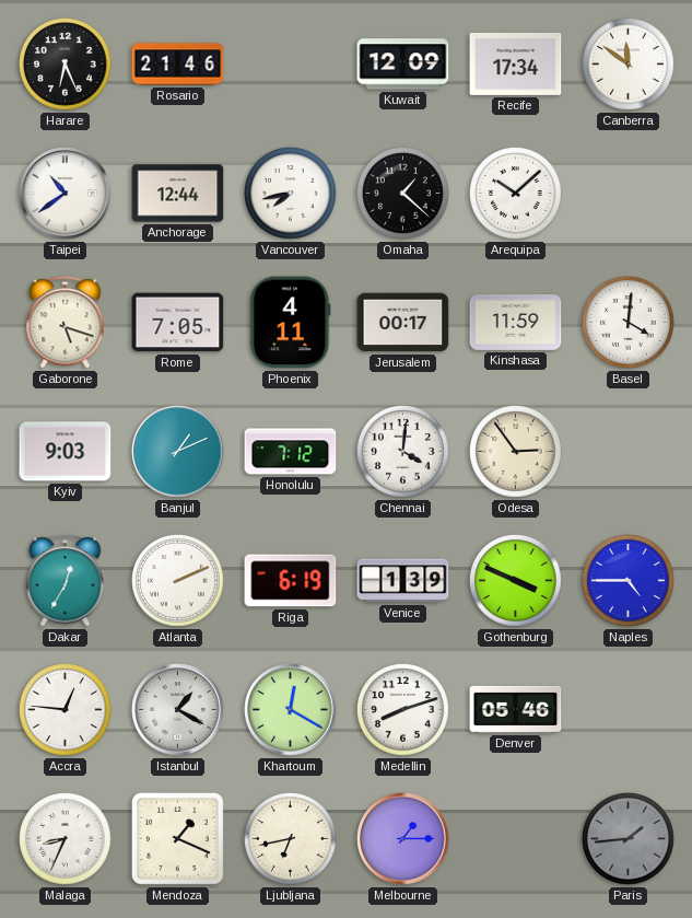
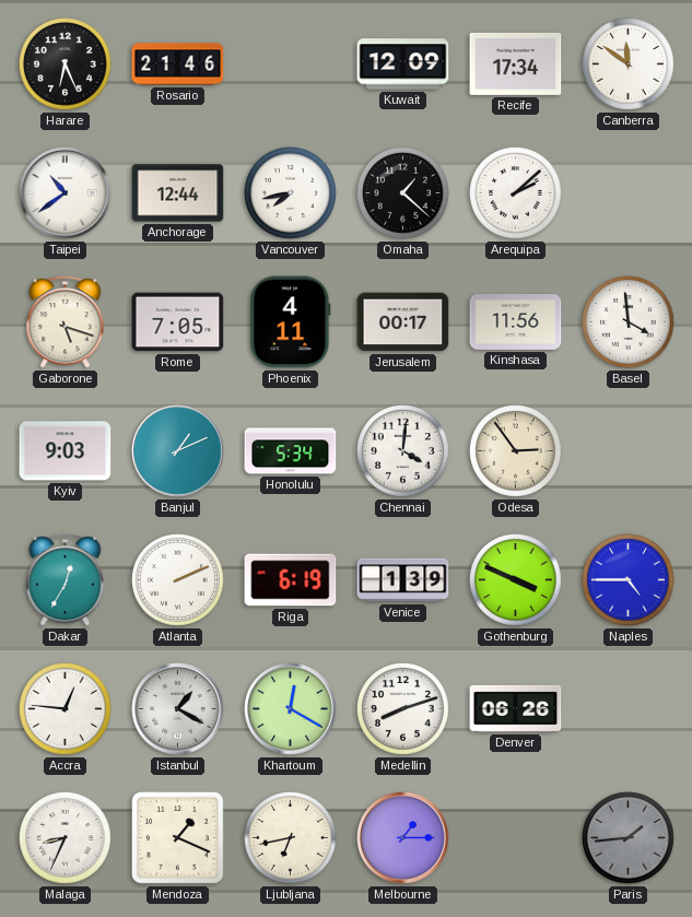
Arequipa: 10:08 -> 2:08 (516, 193)
Kinshasa: 11:59 -> 11:56 (516, 322)
Basel: 4:01 -> 3:59 (629, 322)
Honolulu: 7:12 -> 5:34 (291, 451)
Denver: 05:46 -> 06:26 (516, 708)
